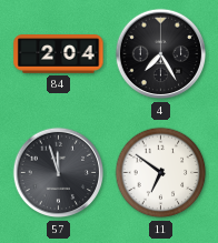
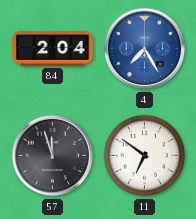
4 dial: black -> blue (145, 49)
